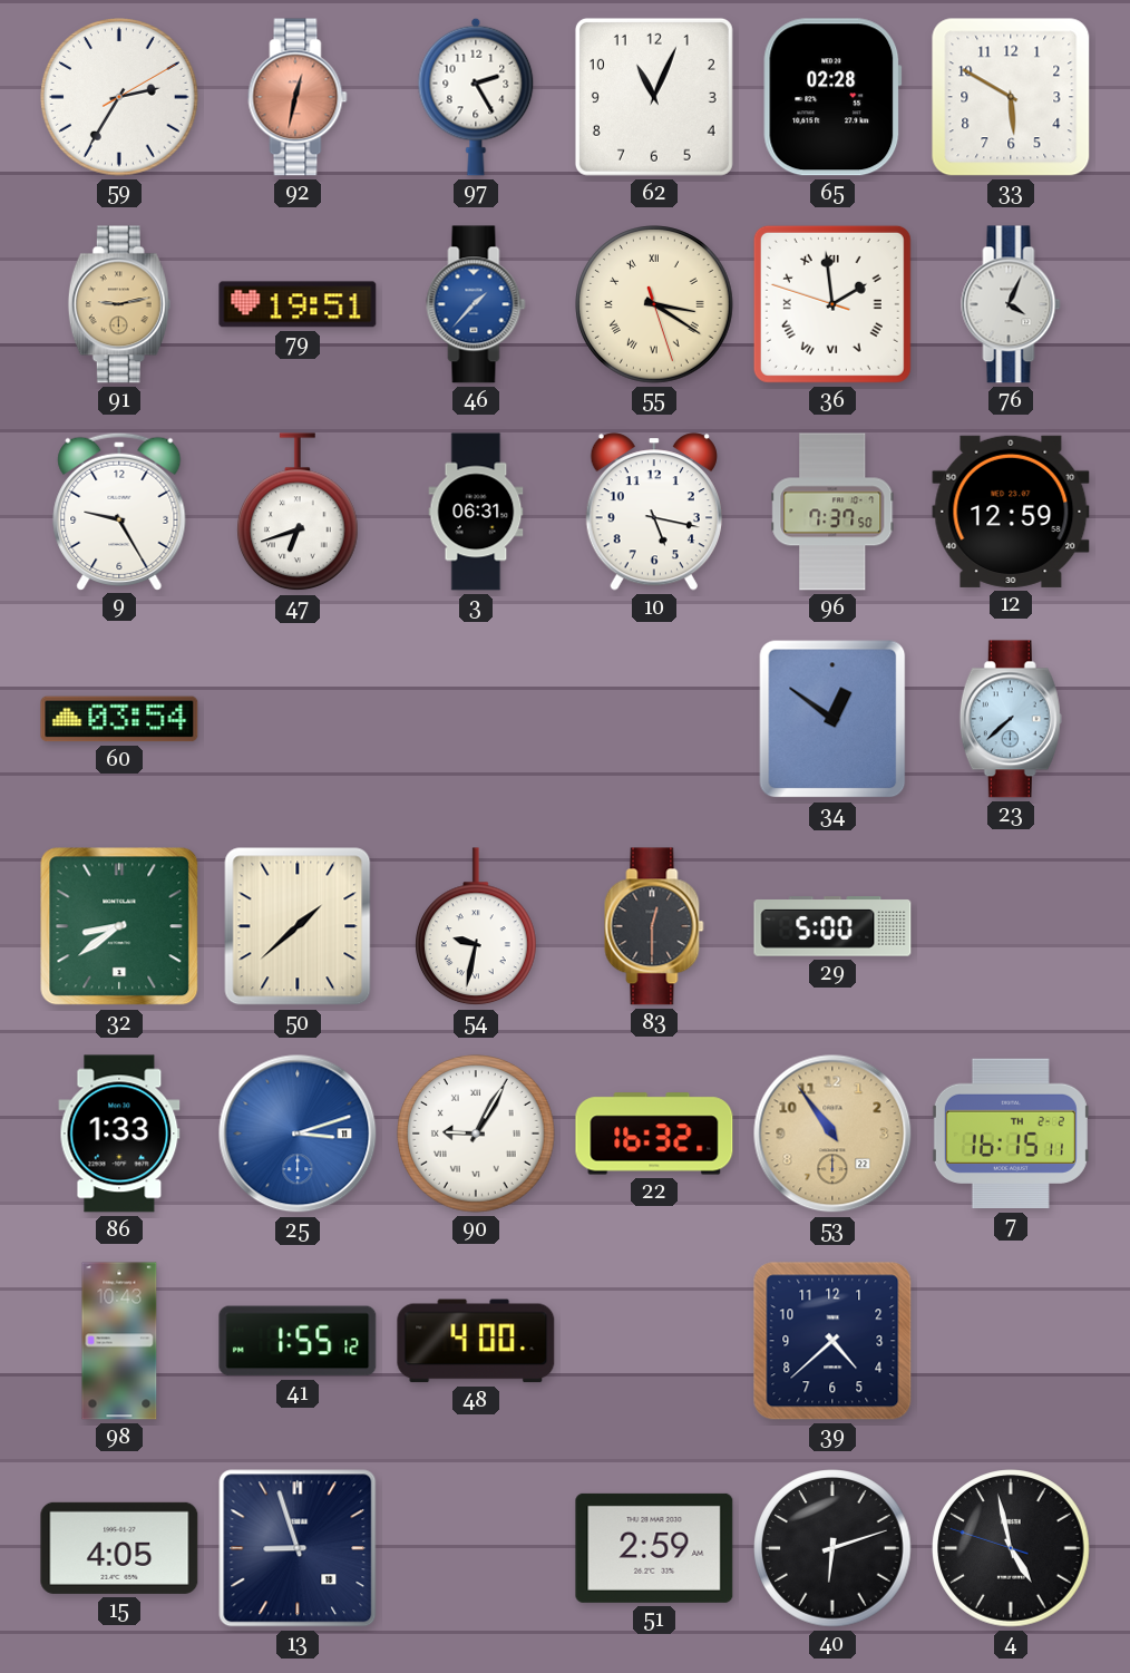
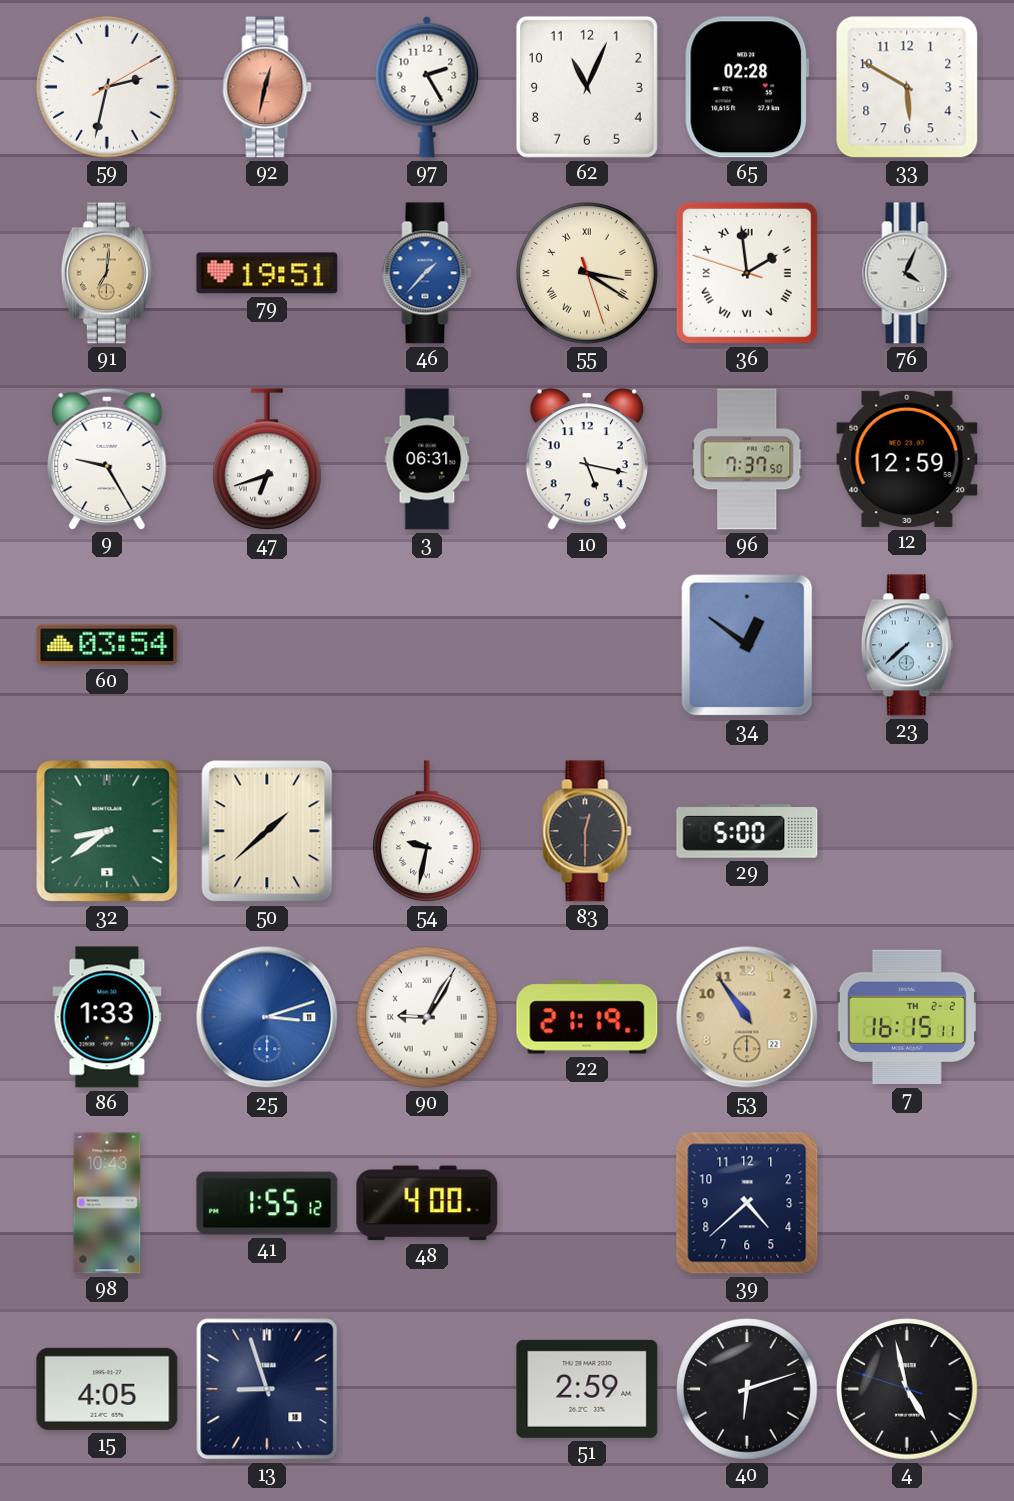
59: 2:35 -> 2:32 (107, 87)
91: 9:13 -> 7:01 (107, 273)
22: 16:32 -> 21:19 (587, 1017)
